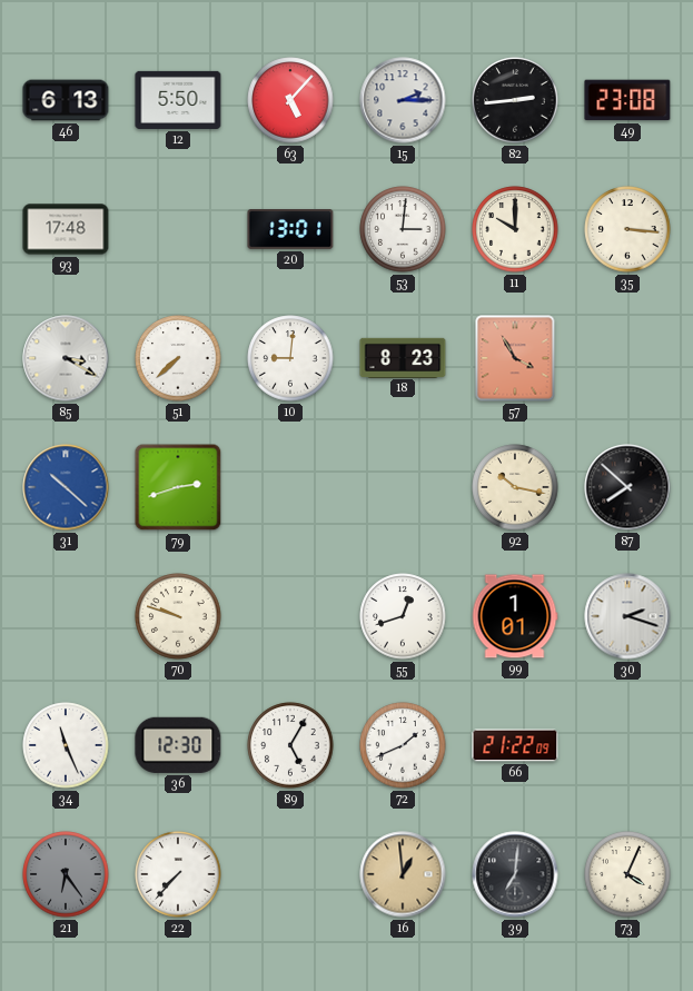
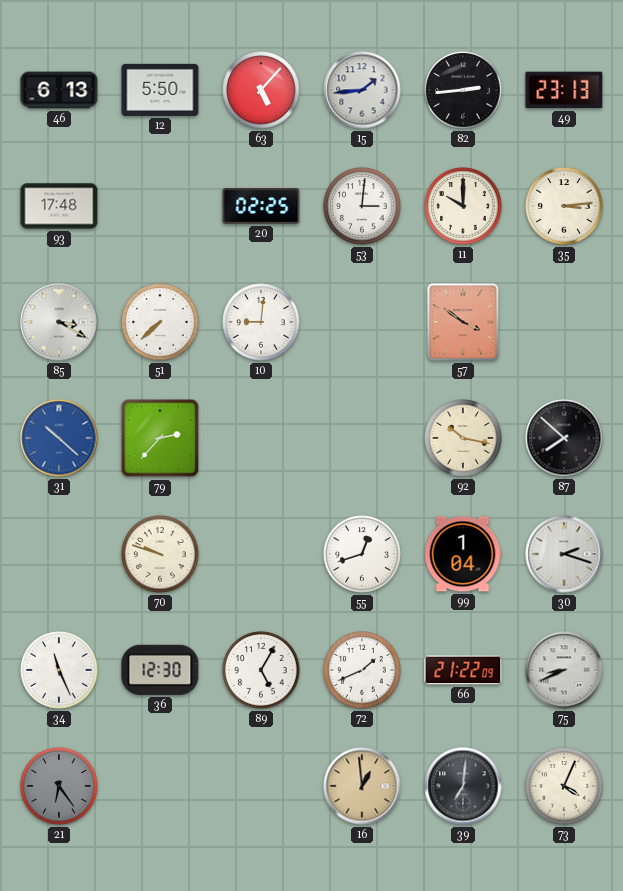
15: 2:15 -> 1:44 (362, 90)
49: 23:08 -> 23:13 (564, 90)
20: 13:01 -> 02:25 (261, 207)
35: 3:16 -> 3:14 (564, 206)
18: 8:23 -> none (403, 357)
57: 3:55 -> 3:51 (463, 322)
79: 2:42 -> 2:37 (160, 438)
99: 1:01 -> 1:04 (463, 554)
75: none -> 8:41 (564, 670)
22: 7:37 -> none (178, 874)
